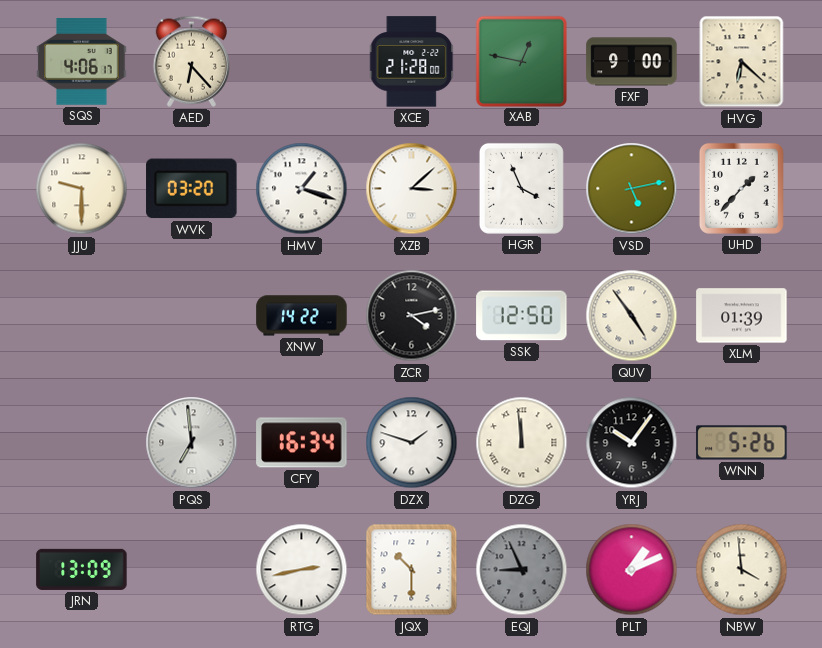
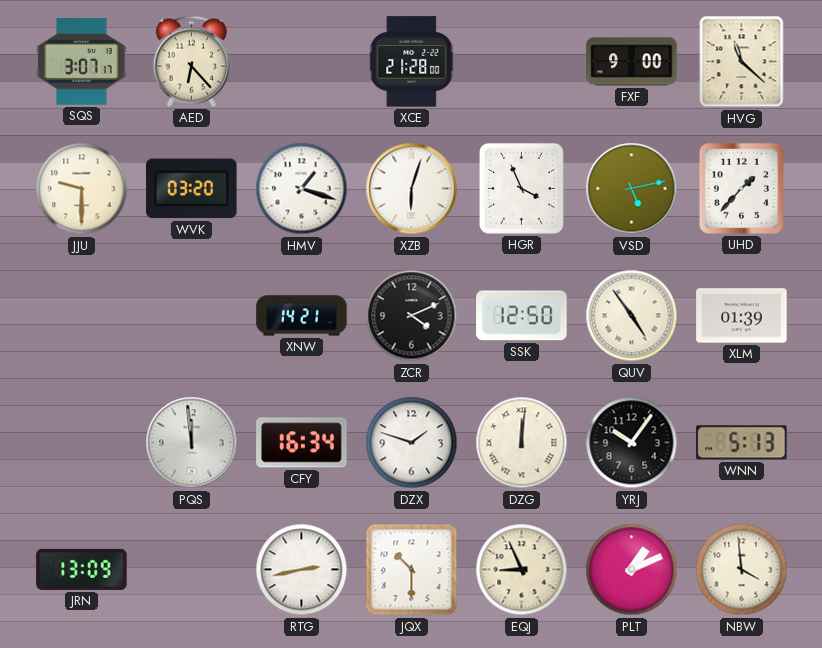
SQS: 4:06 -> 3:07 (82, 62)
XAB: 12:47 -> none (521, 61)
HVG: 6:22 -> 11:22 (742, 62)
XZB: 3:08 -> 6:03 (412, 189)
XNW: 14:22 -> 14:21 (302, 316)
ZCR: 4:13 -> 4:11 (412, 316)
PQS: 6:59 -> 11:59 (192, 443)
DZG: 11:59 -> 12:01 (522, 443)
WNN: 5:26 -> 5:13 (742, 443)
EQJ dial: grey -> cream (522, 570)
